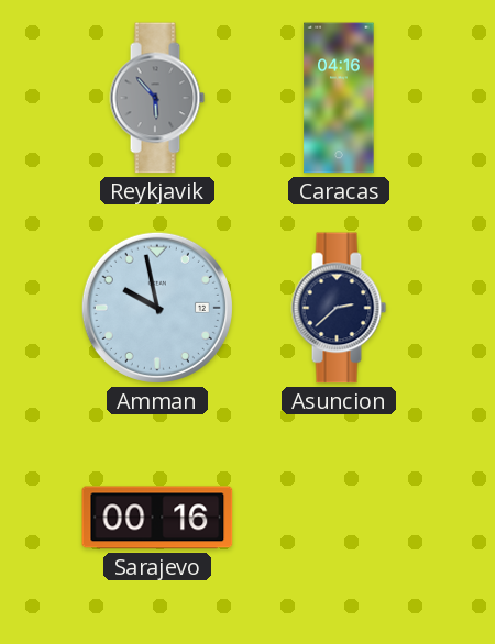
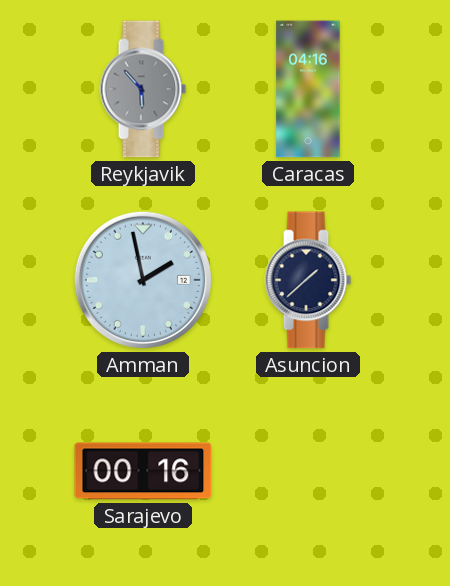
Amman: 9:58 -> 1:58 (143, 280)
Asuncion: 2:38 -> 1:38 (308, 280)
